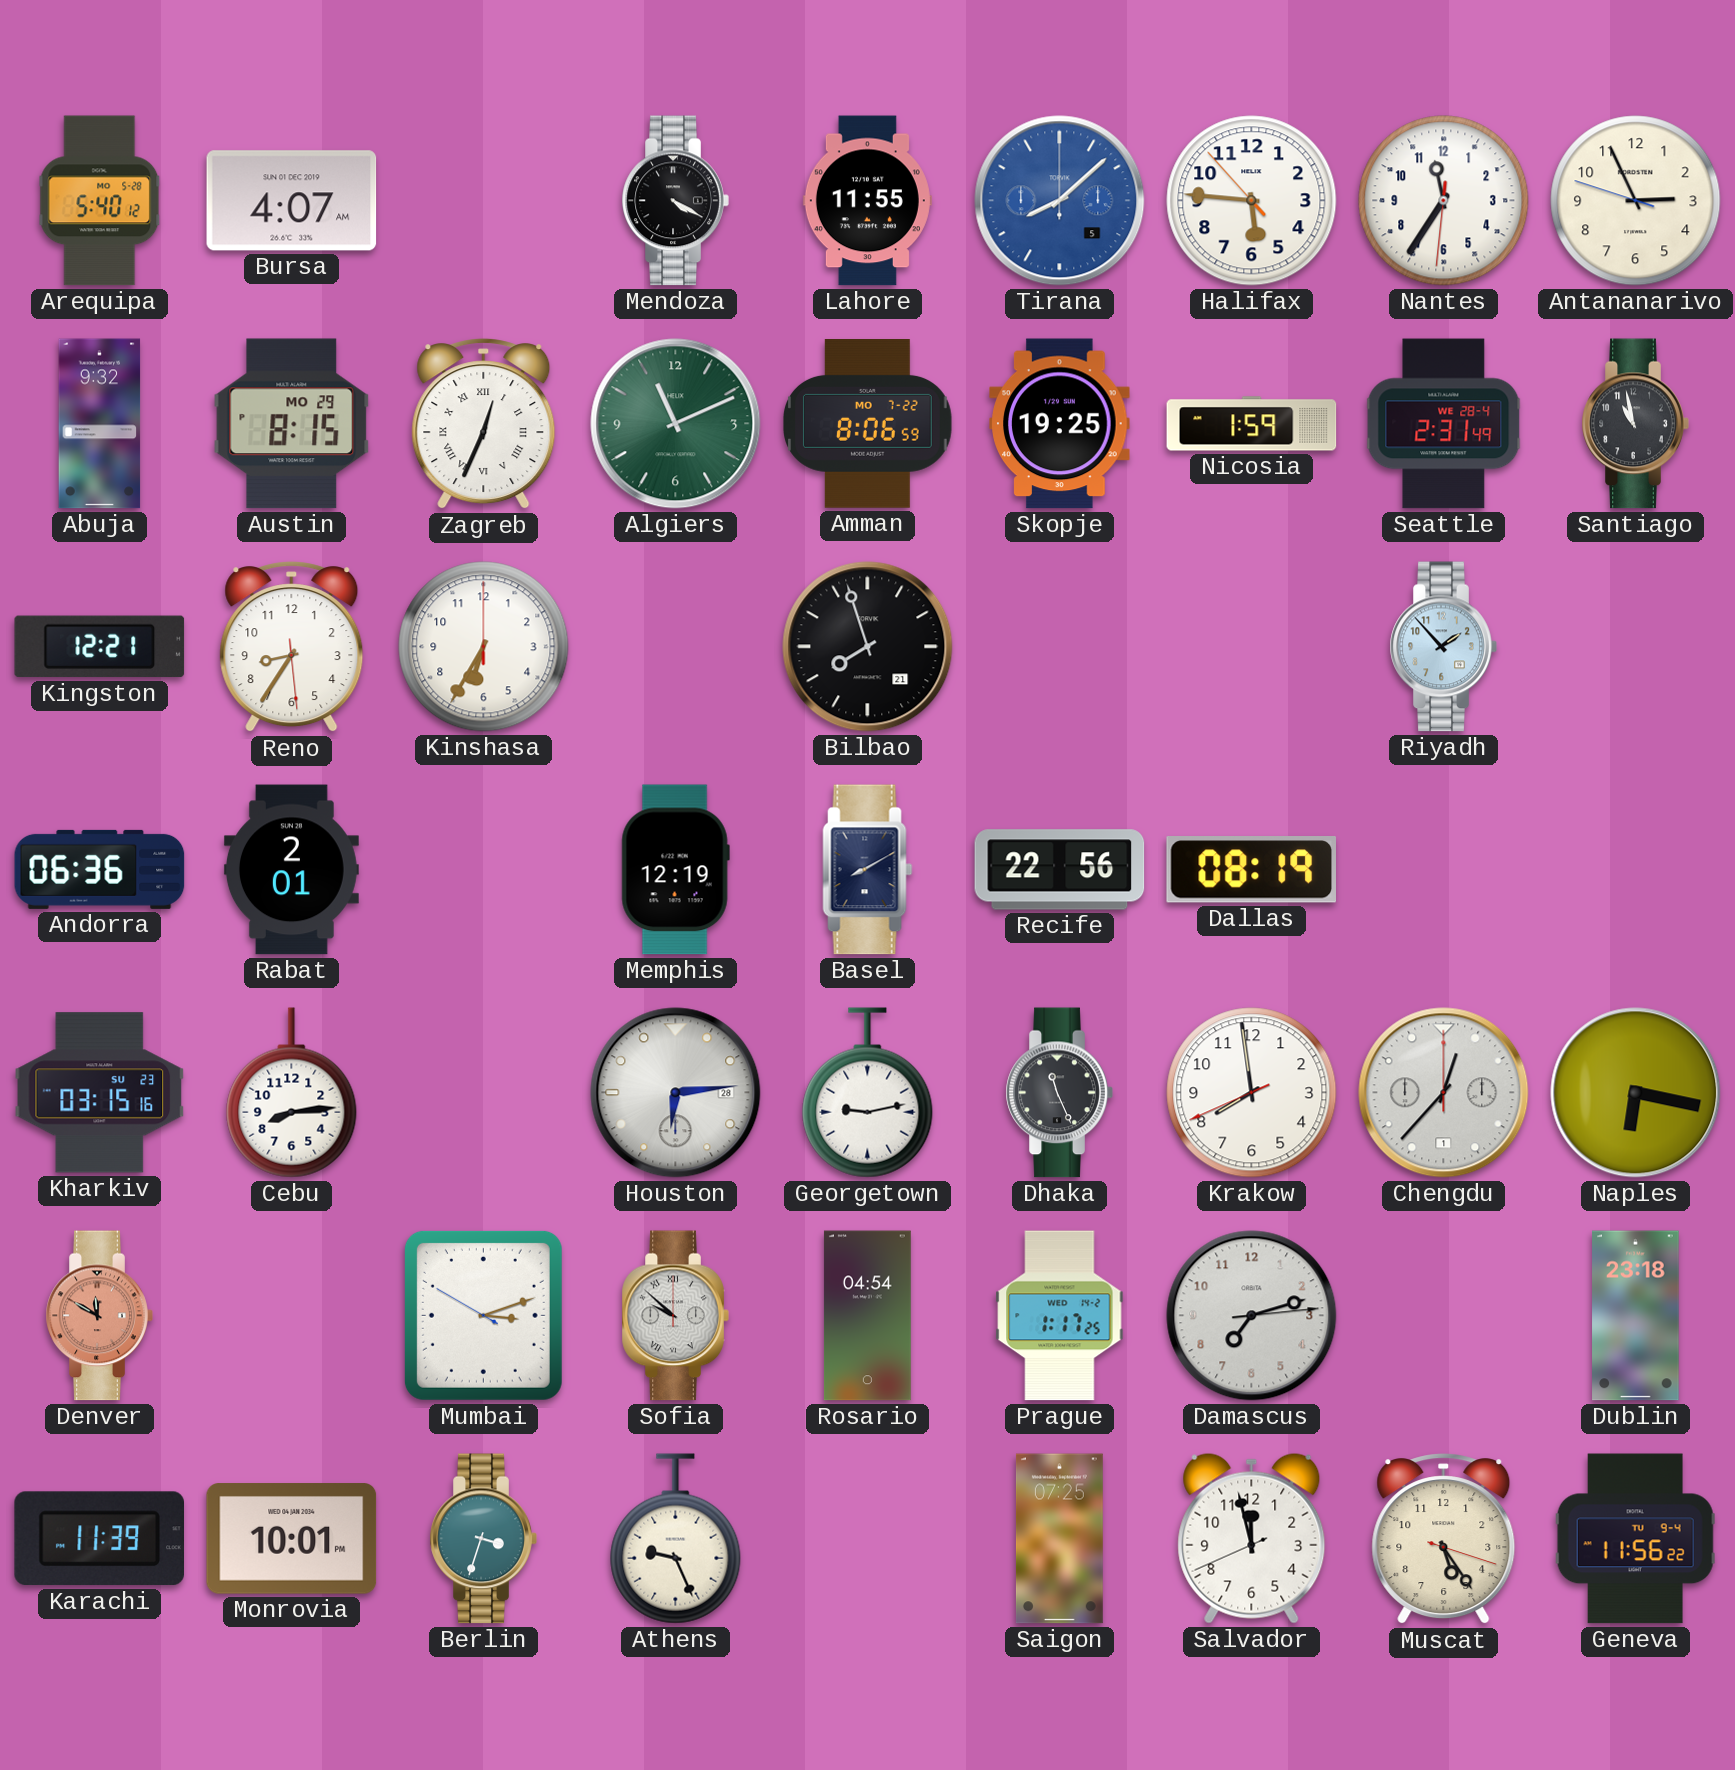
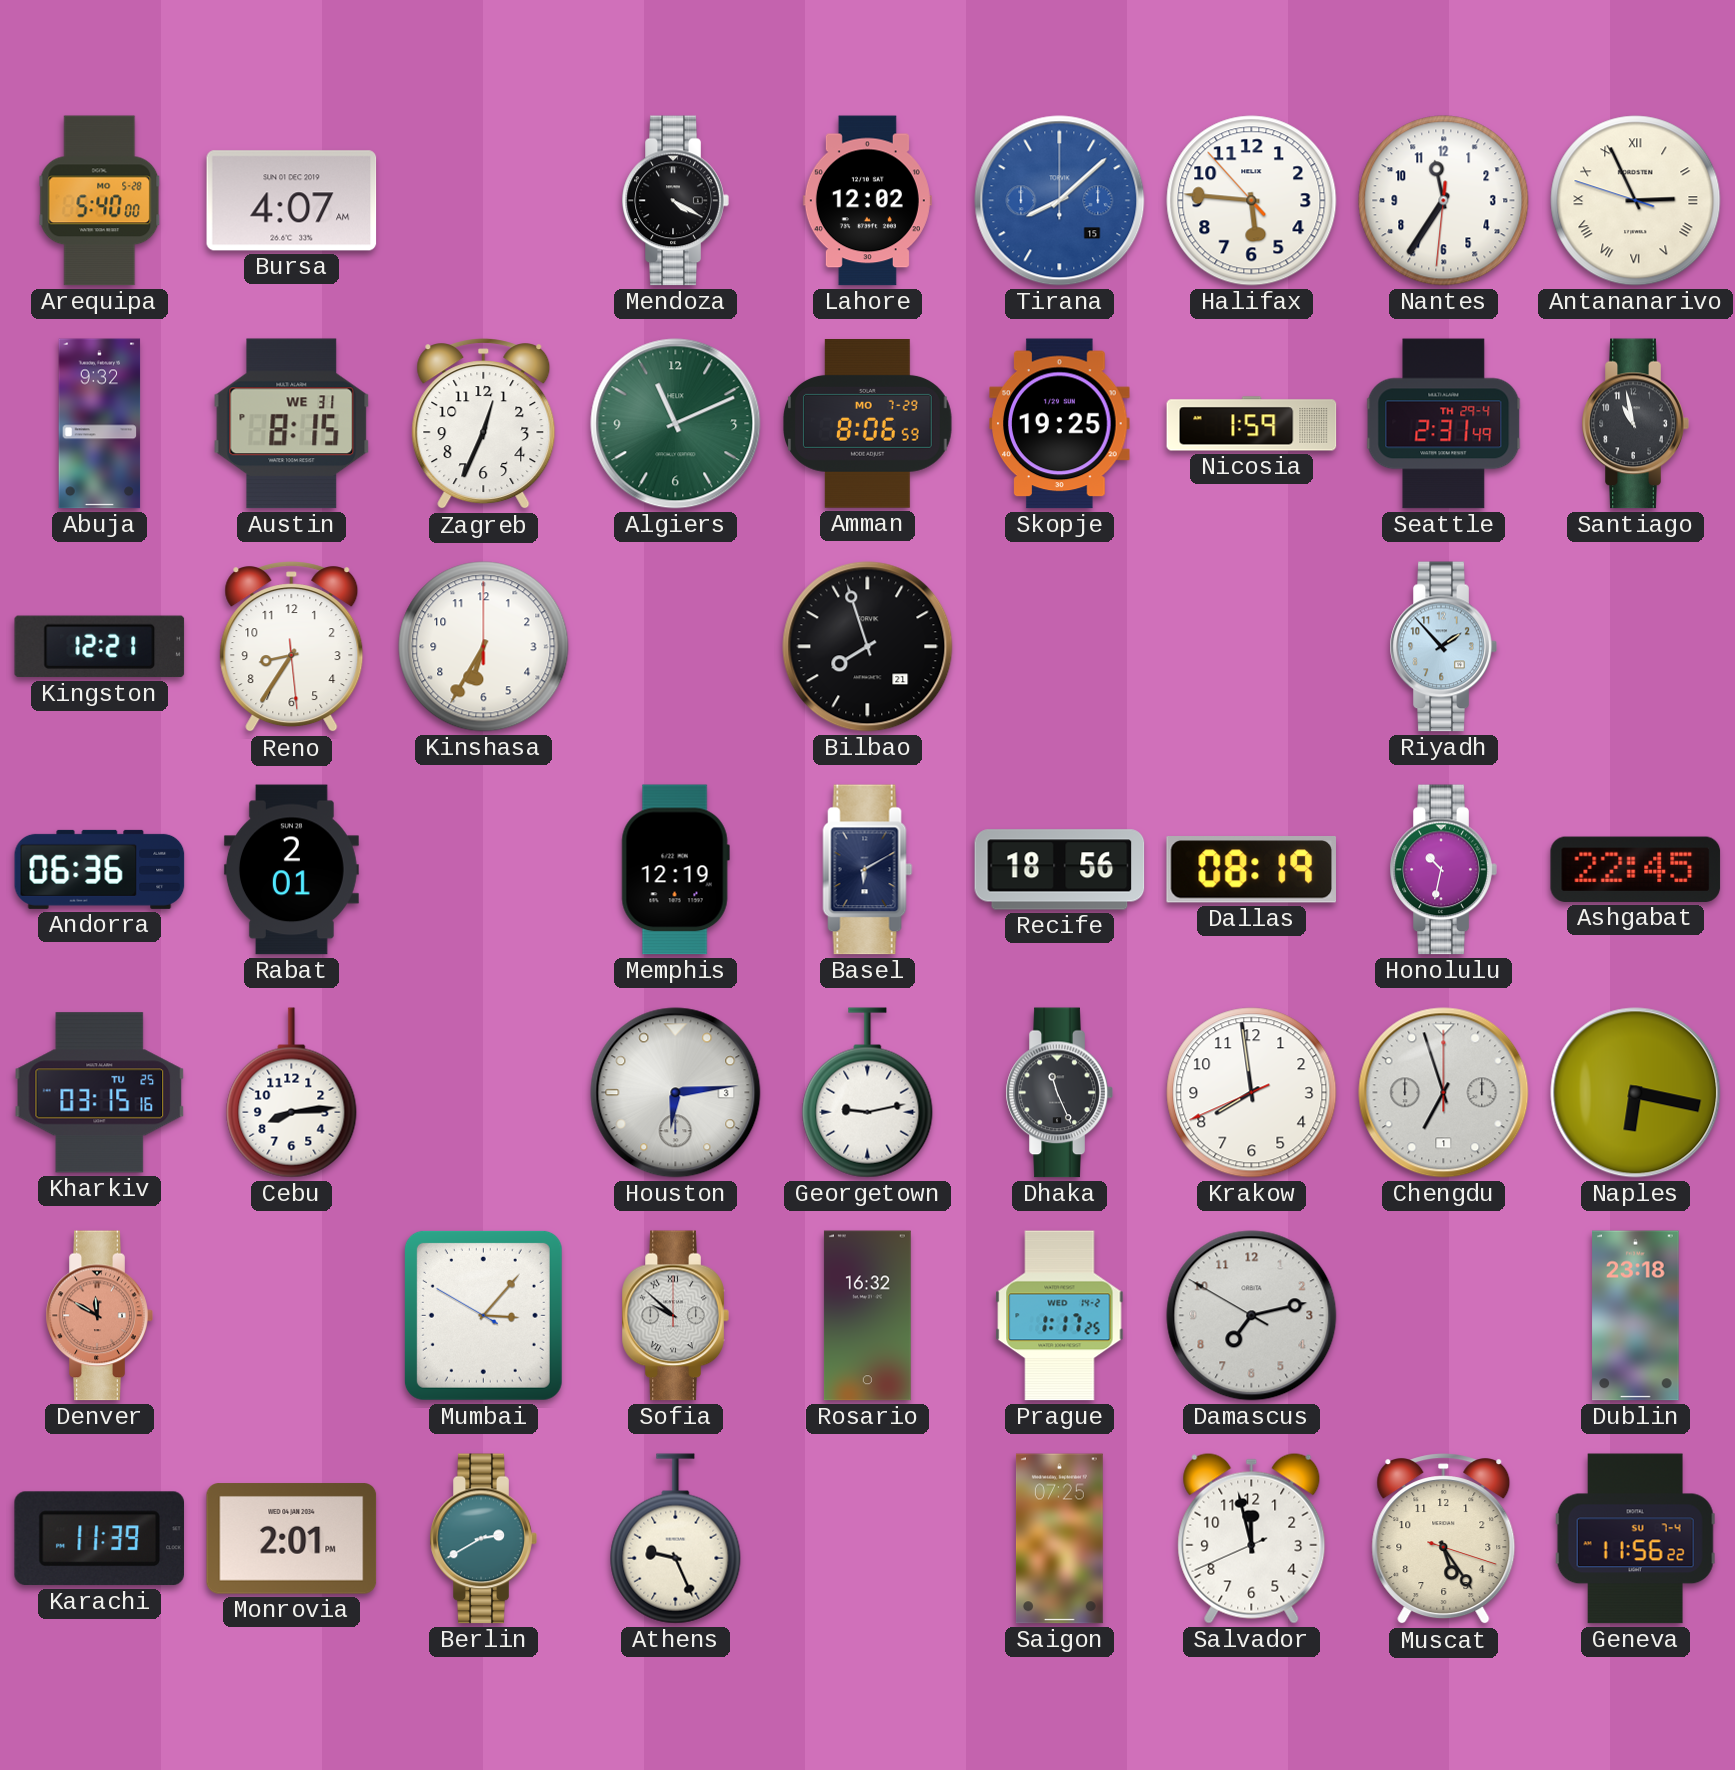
Arequipa: 5:40:12 -> 5:40:00 (100, 201)
Lahore: 11:55 -> 12:02 (867, 201)
Tirana date: 5 -> 15 (1060, 201)
Antananarivo numerals: Arabic -> Roman (1636, 201)
Austin date: MO 29 -> WE 31 (292, 424)
Zagreb numerals: Roman -> Arabic (484, 424)
Amman date: MO 7-22 -> MO 7-29 (868, 424)
Seattle date: WE 28-4 -> TH 29-4 (1444, 424)
Basel: 8:10 -> 6:10 (868, 870)
Recife: 22:56 -> 18:56 (1060, 870)
Honolulu: none -> 10:32 (1443, 870)
Ashgabat: none -> 22:45 (1636, 869)
Kharkiv date: SU 23 -> TU 25 (100, 1093)
Houston date: 28 -> 3 (676, 1093)
Chengdu: 12:37 -> 6:57 (1444, 1093)
Mumbai: 3:11 -> 3:06 (483, 1315)
Rosario: 04:54 -> 16:32 (867, 1316)
Damascus: 7:12:14 -> 7:12:50 (1252, 1316)
Monrovia: 10:01 -> 2:01 (292, 1539)
Berlin: 3:33 -> 2:40 (483, 1539)
Geneva date: TU 9-4 -> SU 7-4 (1635, 1539)
